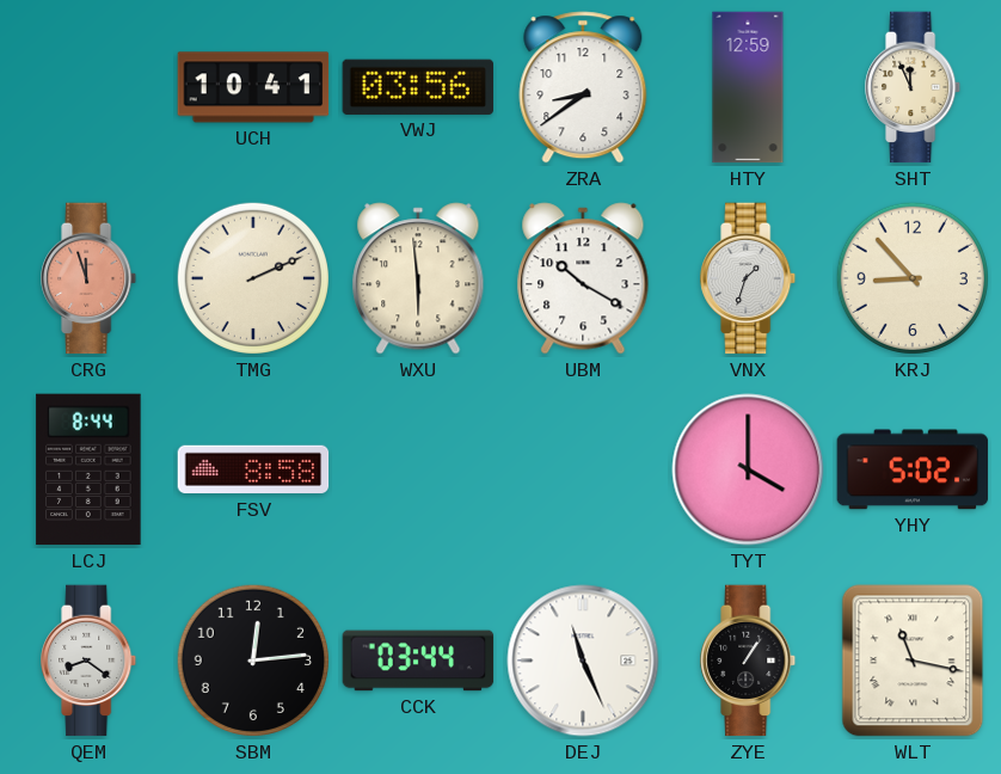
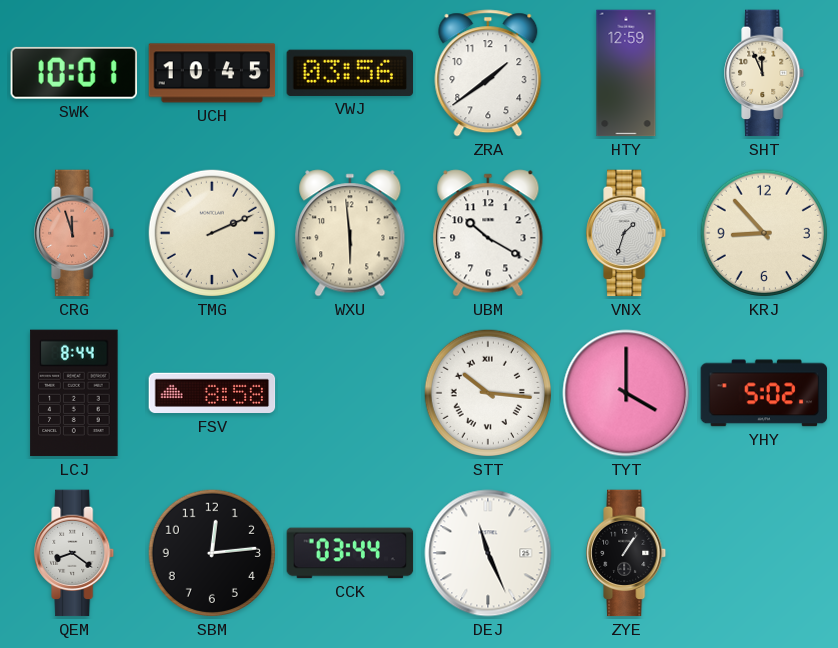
SWK: none -> 10:01 (74, 73)
UCH: 10:41 -> 10:45 (212, 73)
ZRA: 8:39 -> 1:39 (488, 73)
STT: none -> 10:16 (488, 393)
WLT: 11:17 -> none (913, 661)
